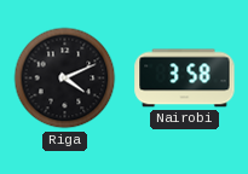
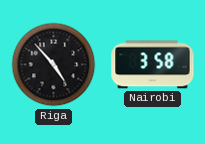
Riga: 4:11 -> 4:53 (54, 65)
